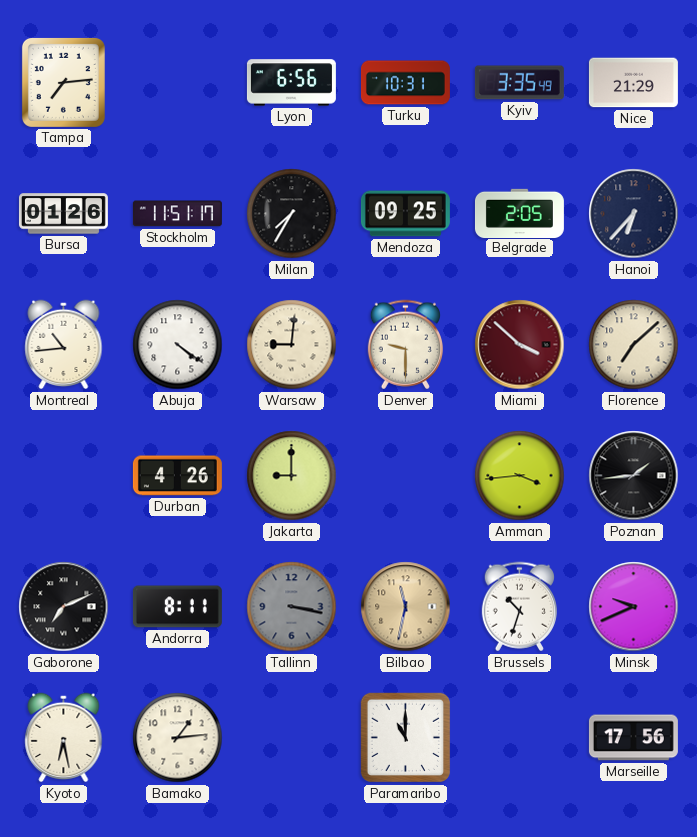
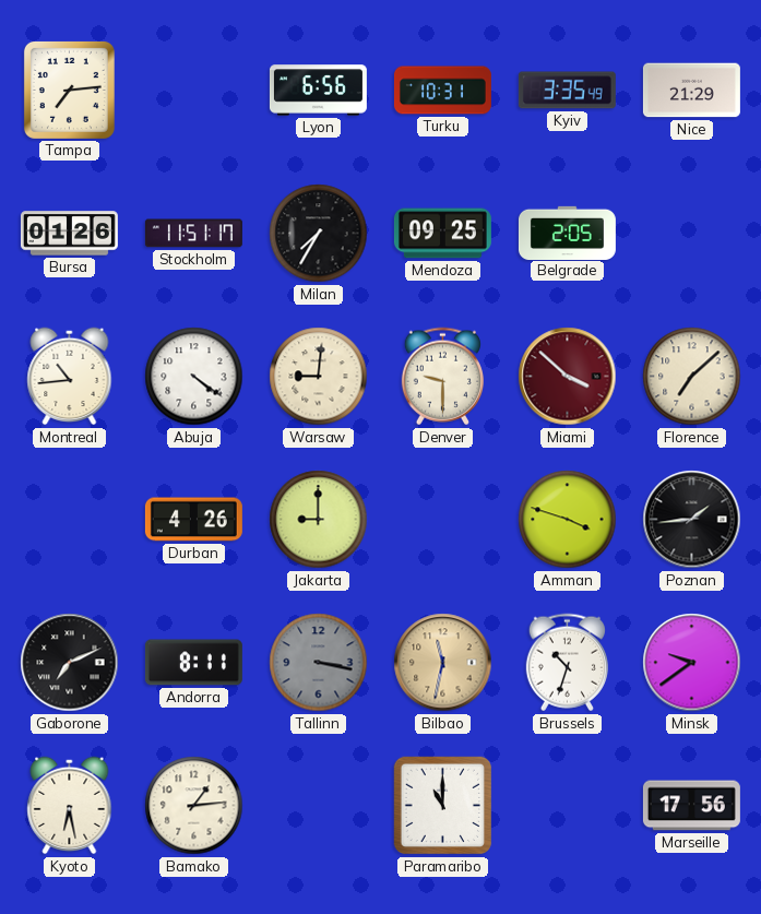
Hanoi: 6:37 -> none (634, 214)
Amman: 3:44 -> 3:48 (568, 520)
Minsk: 9:41 -> 9:39 (692, 663)
